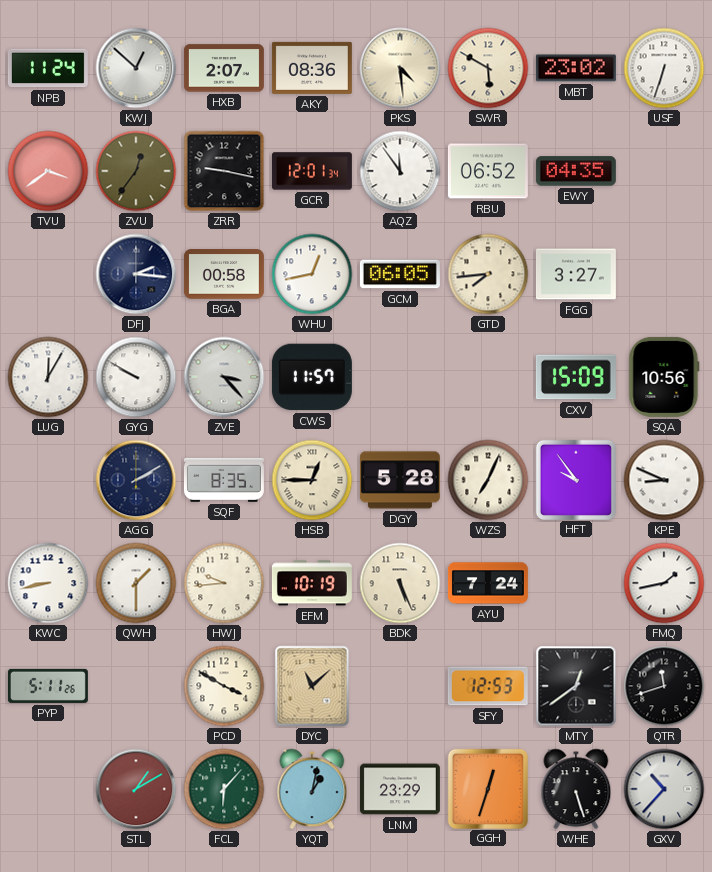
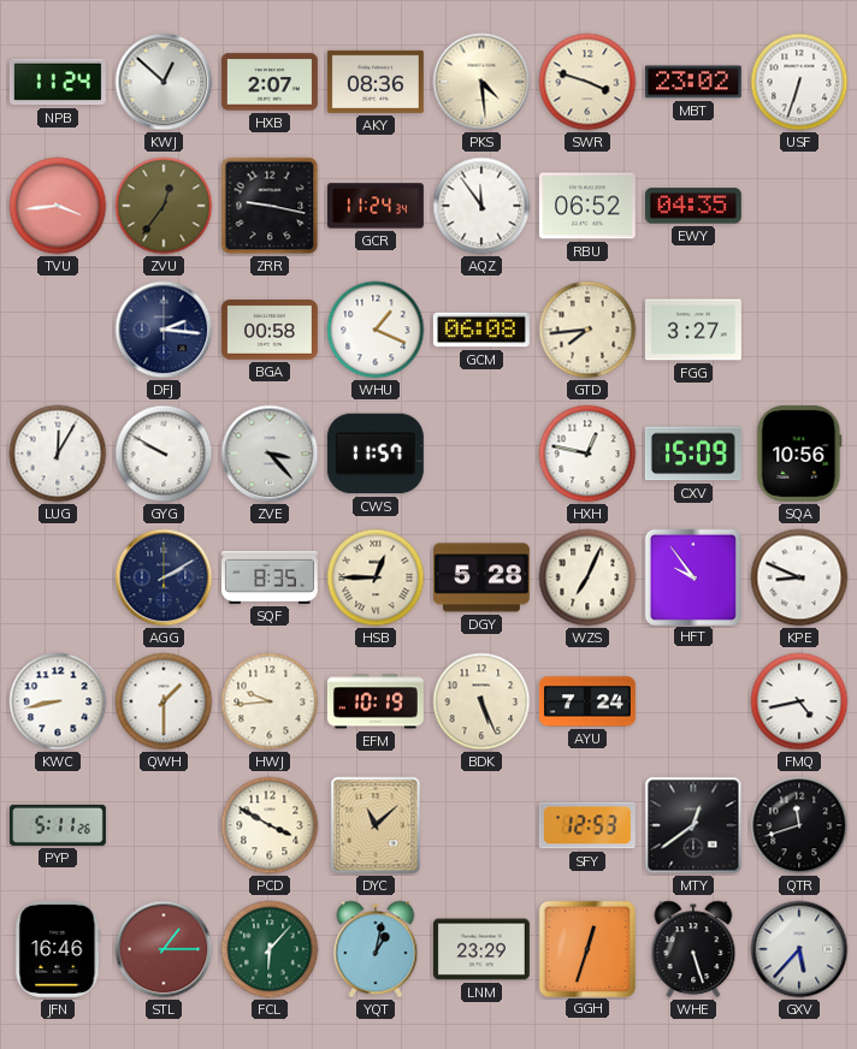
SWR: 5:50 -> 3:48 (587, 82)
TVU: 3:39 -> 3:44 (58, 206)
GCR: 12:01 -> 11:24 (376, 206)
WHU: 12:43 -> 1:19 (376, 330)
GCM: 06:05 -> 06:08 (481, 330)
HXH: none -> 12:47 (587, 454)
FMQ: 1:43 -> 4:43 (799, 701)
JFN: none -> 16:46 (58, 949)
STL: 1:10 -> 1:15 (164, 949)
GXV: 10:37 -> 5:37 (799, 949)
